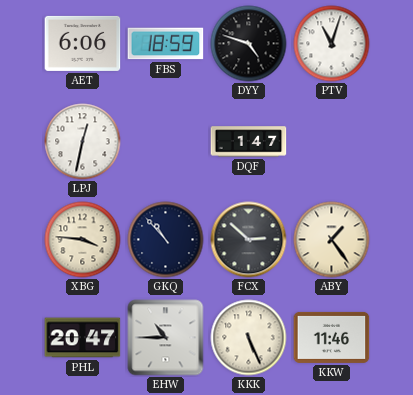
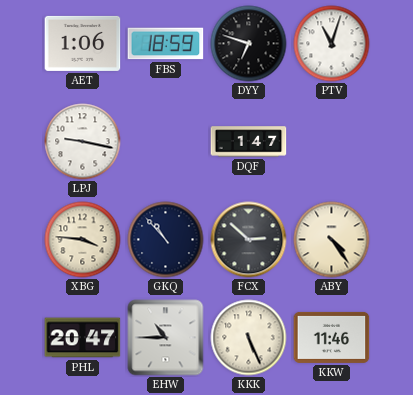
AET: 6:06 -> 1:06 (83, 43)
DYY: 4:48 -> 6:48 (249, 44)
LPJ: 12:32 -> 9:17 (83, 142)
ABY: 1:24 -> 4:24 (332, 240)
